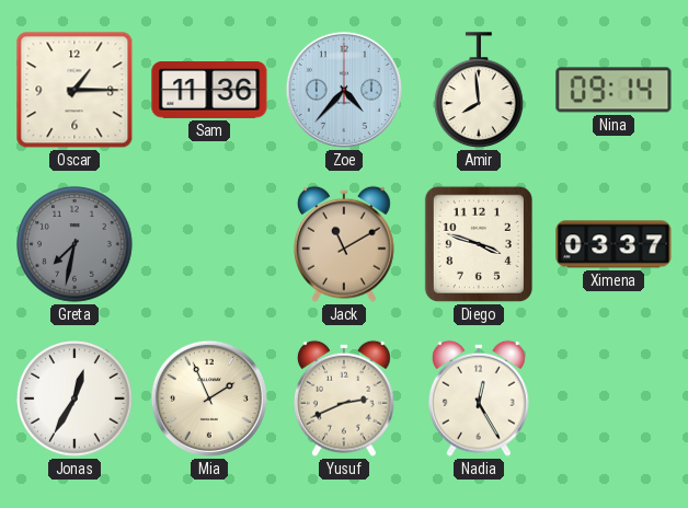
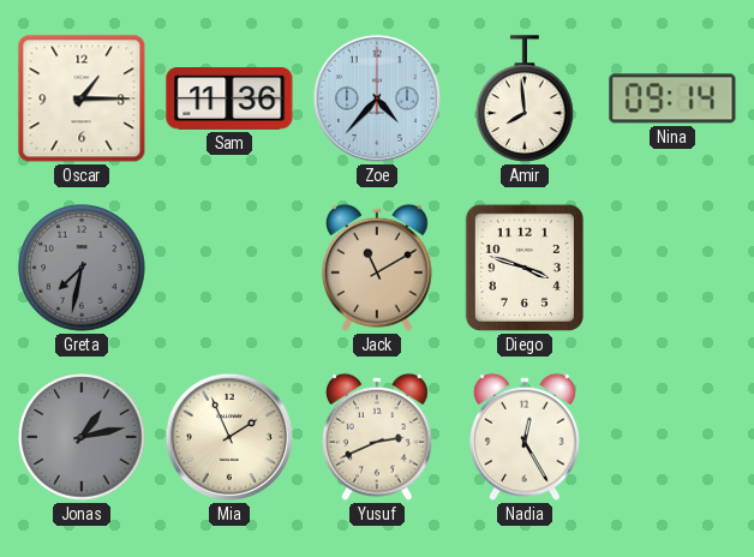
Ximena: 03:37 -> none (614, 244)
Jonas: 12:35 -> 1:13 (82, 437)
Jonas dial: white -> grey (82, 437)
